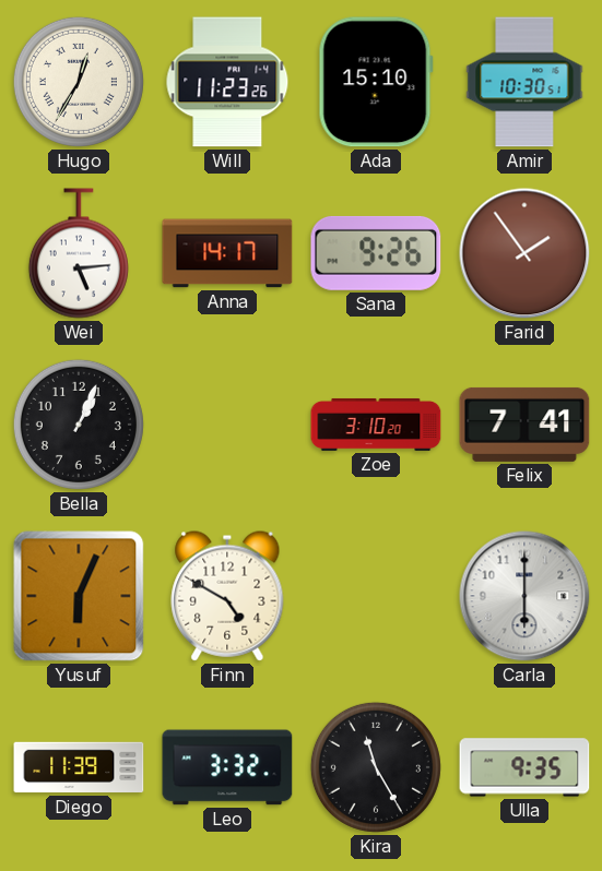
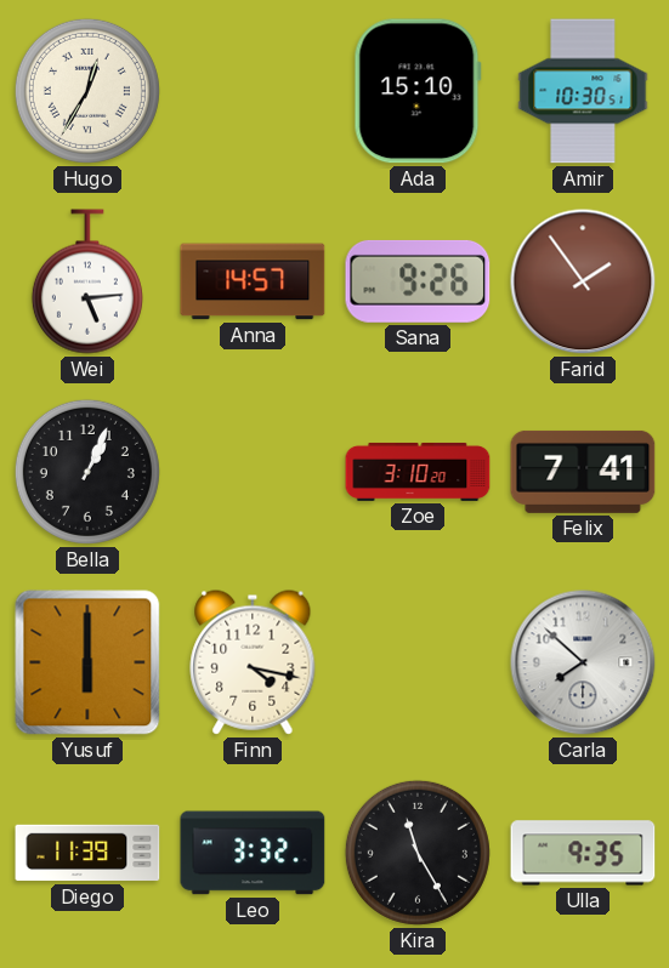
Will: 11:23 -> none (227, 82)
Anna: 14:17 -> 14:57 (253, 281)
Yusuf: 6:04 -> 6:00 (87, 662)
Finn: 4:50 -> 4:17 (253, 662)
Carla: 6:00 -> 7:52 (583, 662)
